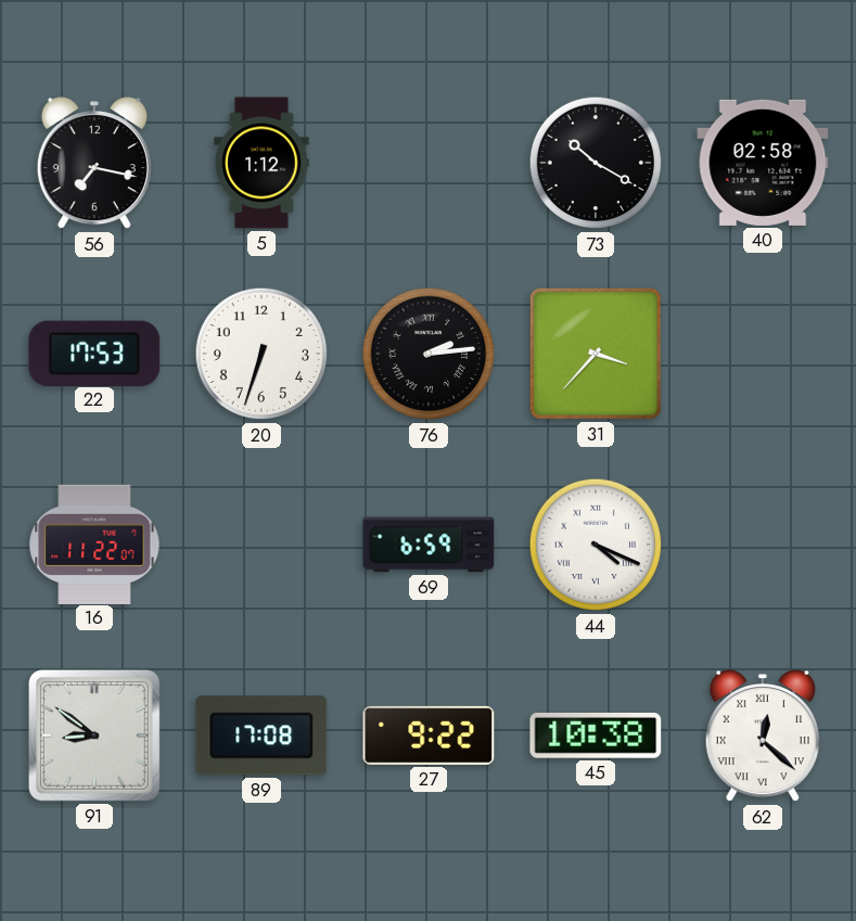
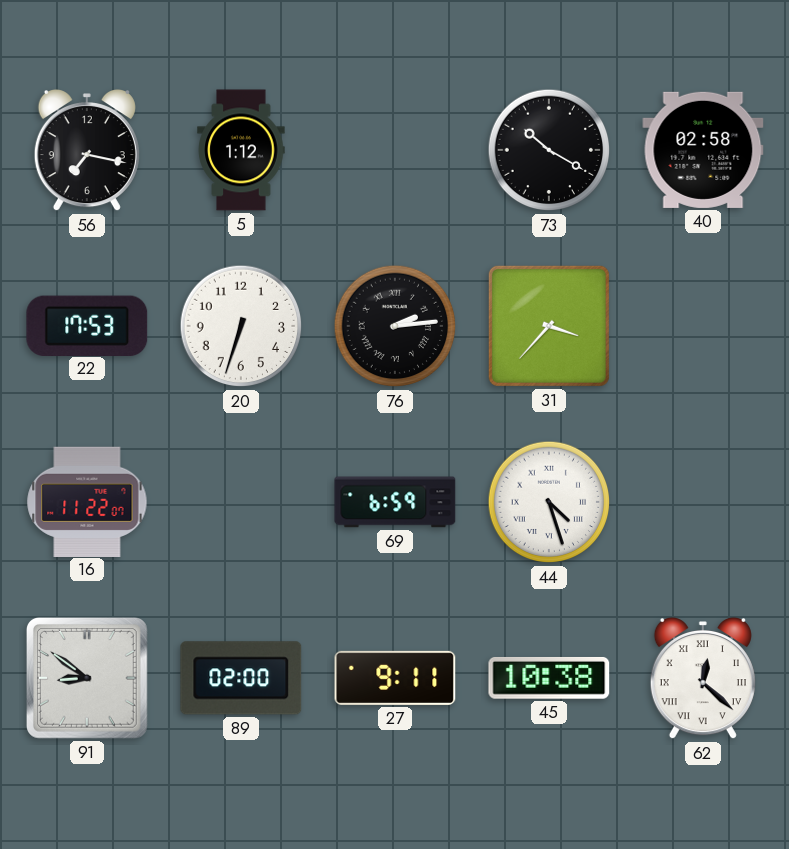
44: 4:19 -> 4:27 (549, 502)
89: 17:08 -> 02:00 (241, 678)
27: 9:22 -> 9:11 (395, 678)
